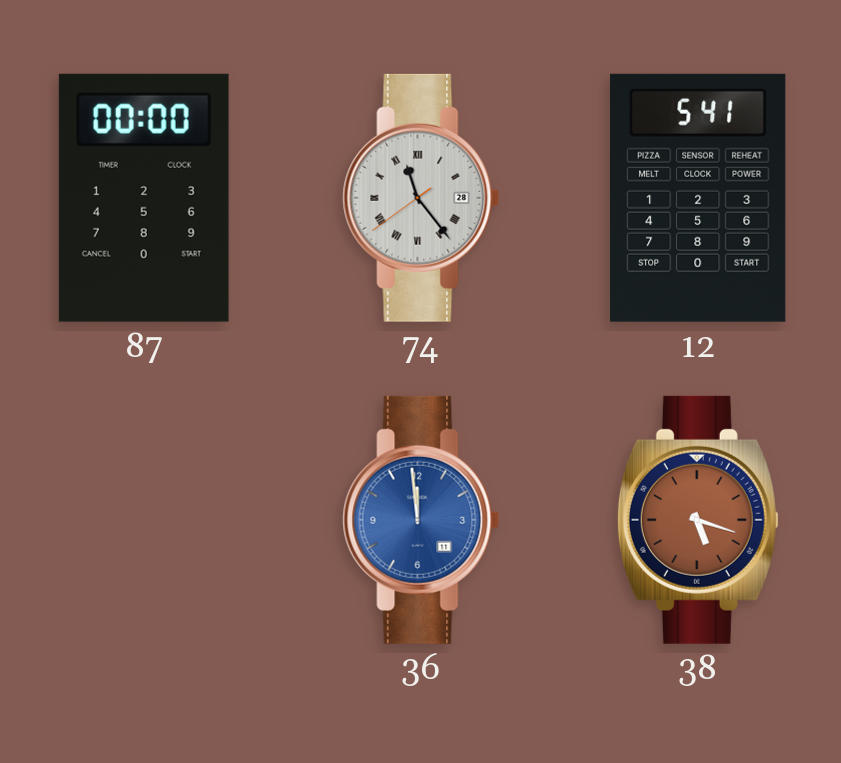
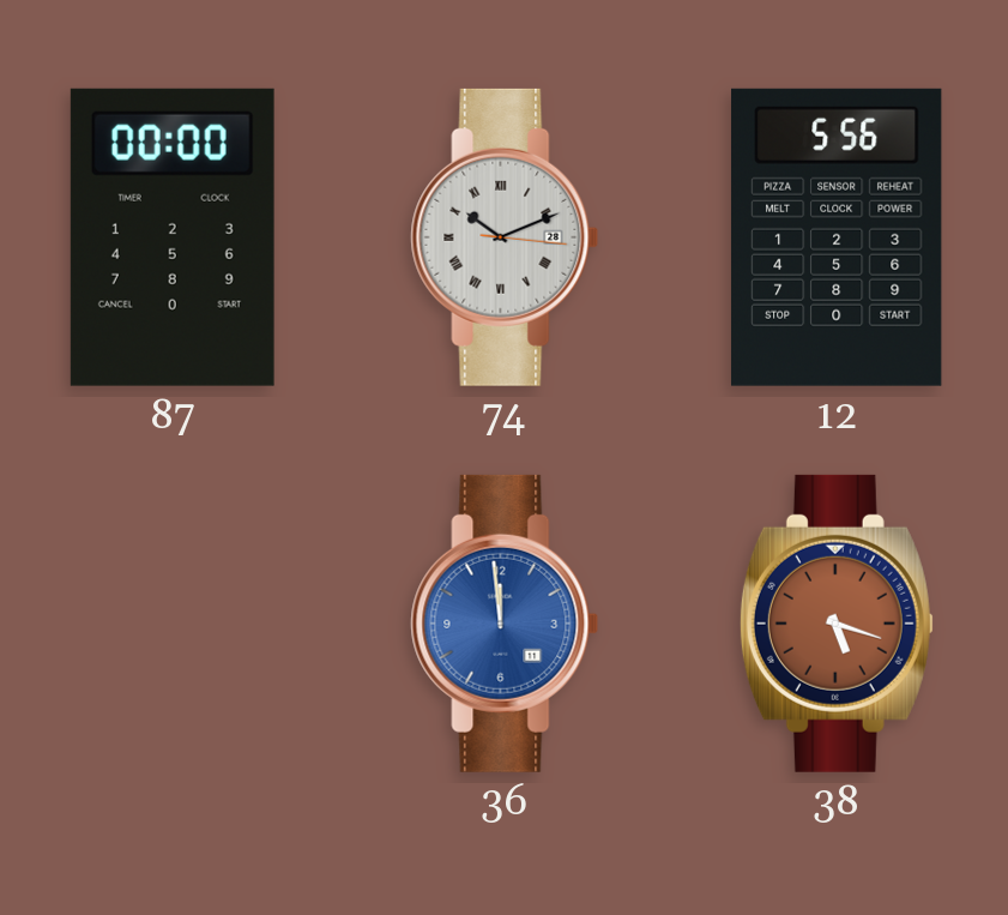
74: 11:23 -> 10:11 (505, 237)
12: 5:41 -> 5:56 (837, 237)
